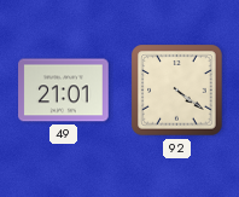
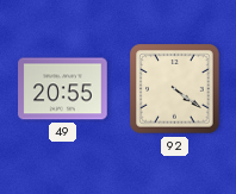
49: 21:01 -> 20:55 (63, 89)
